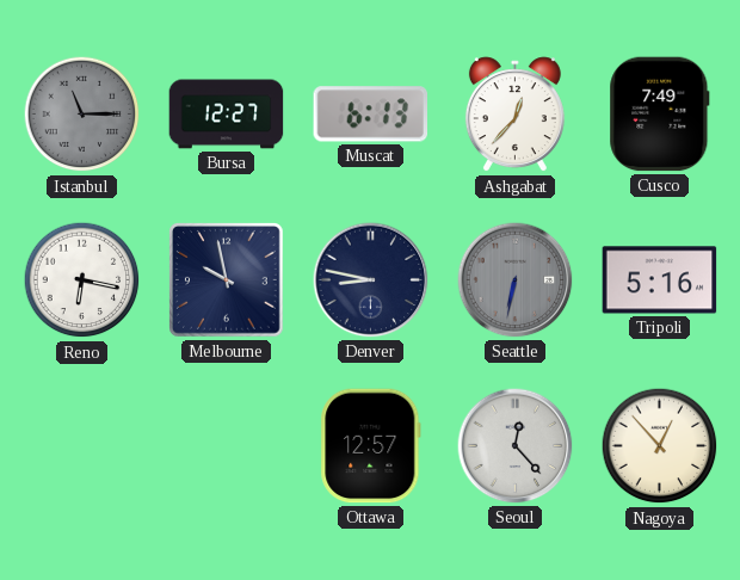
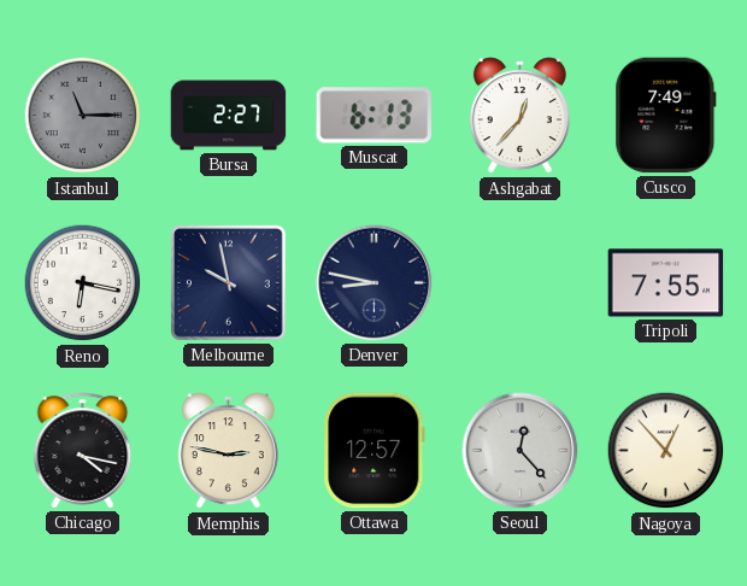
Bursa: 12:27 -> 2:27 (229, 116)
Seattle: 6:32 -> none (516, 280)
Tripoli: 5:16 -> 7:55 (666, 283)
Chicago: none -> 4:17 (83, 451)
Memphis: none -> 2:47 (228, 451)
